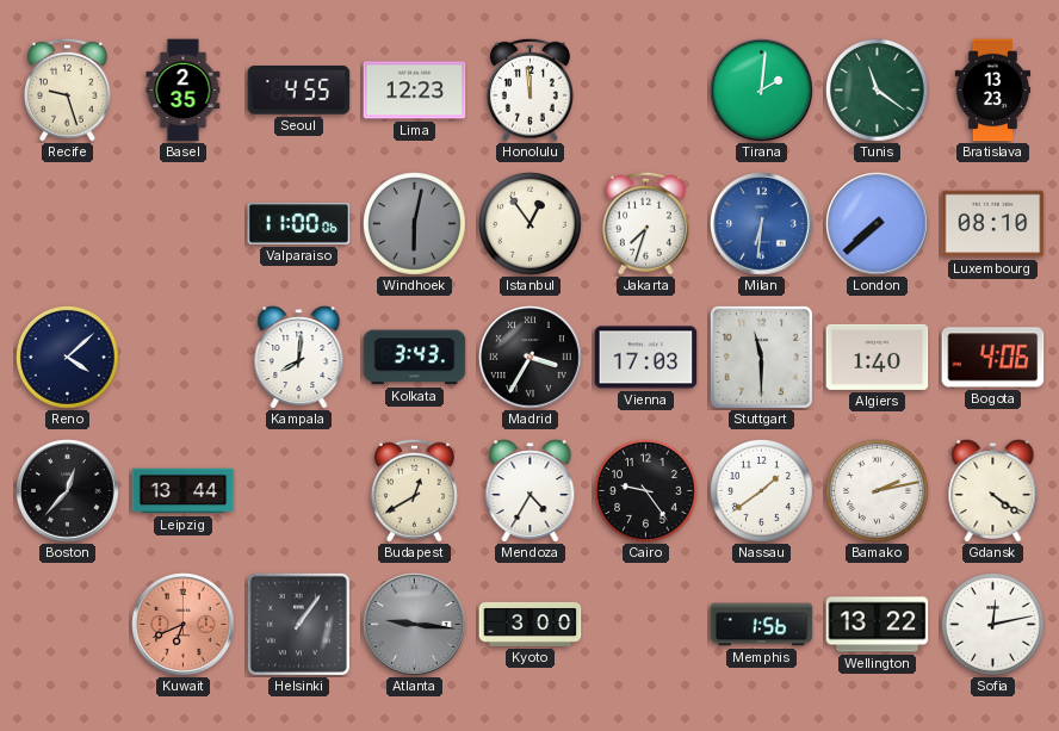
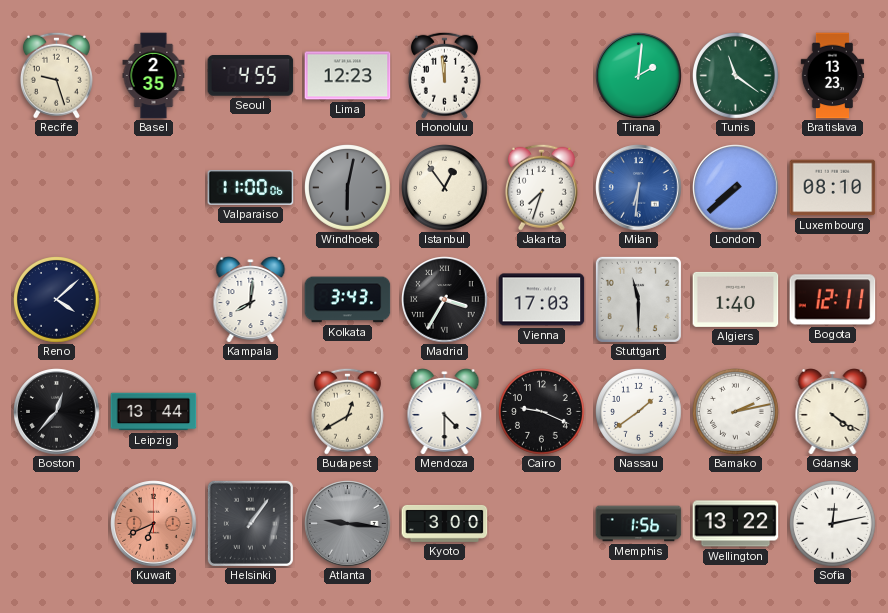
Bogota: 4:06 -> 12:11 (833, 300)
Mendoza: 4:35 -> 4:30 (445, 412)
Cairo: 9:24 -> 9:19 (542, 412)
